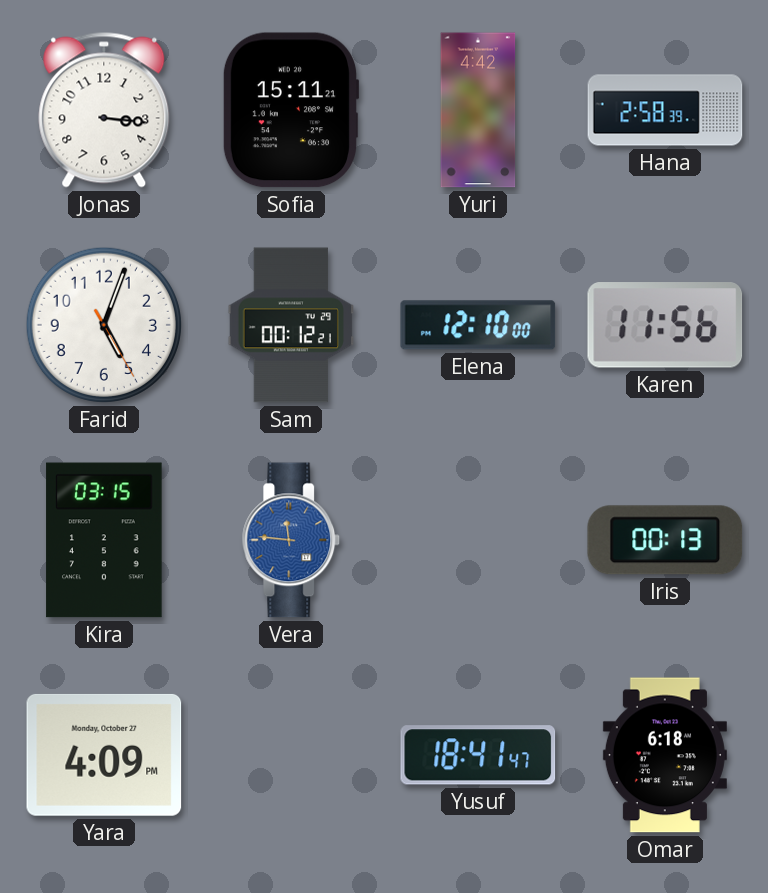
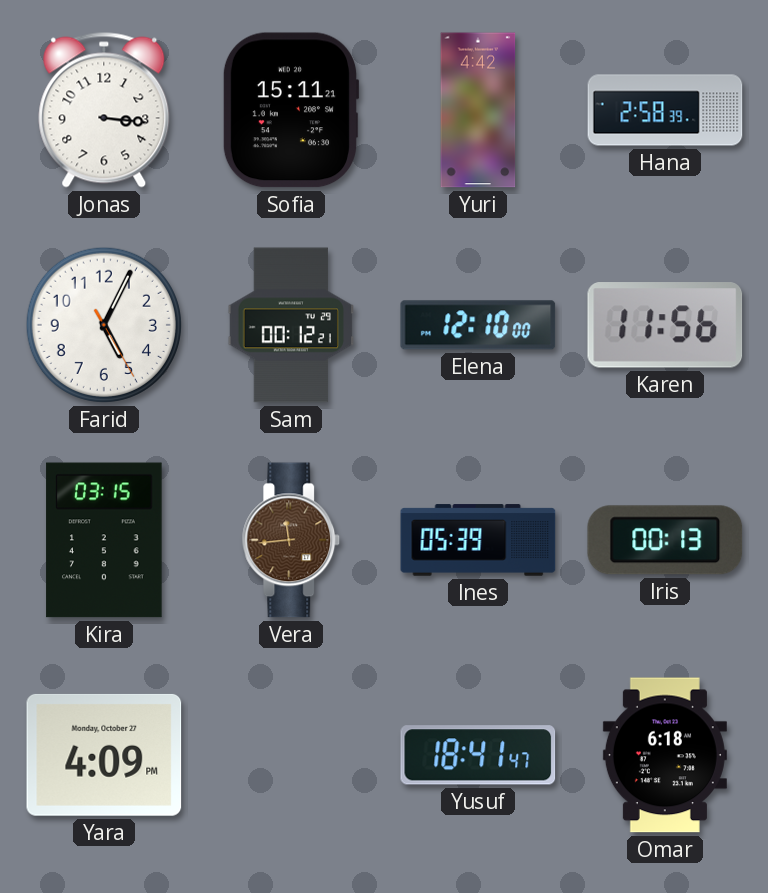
Farid: 5:03 -> 5:04 (104, 325)
Vera: 11:46 -> 11:44 (291, 540)
Vera dial: blue -> brown (291, 540)
Ines: none -> 05:39 (478, 540)
